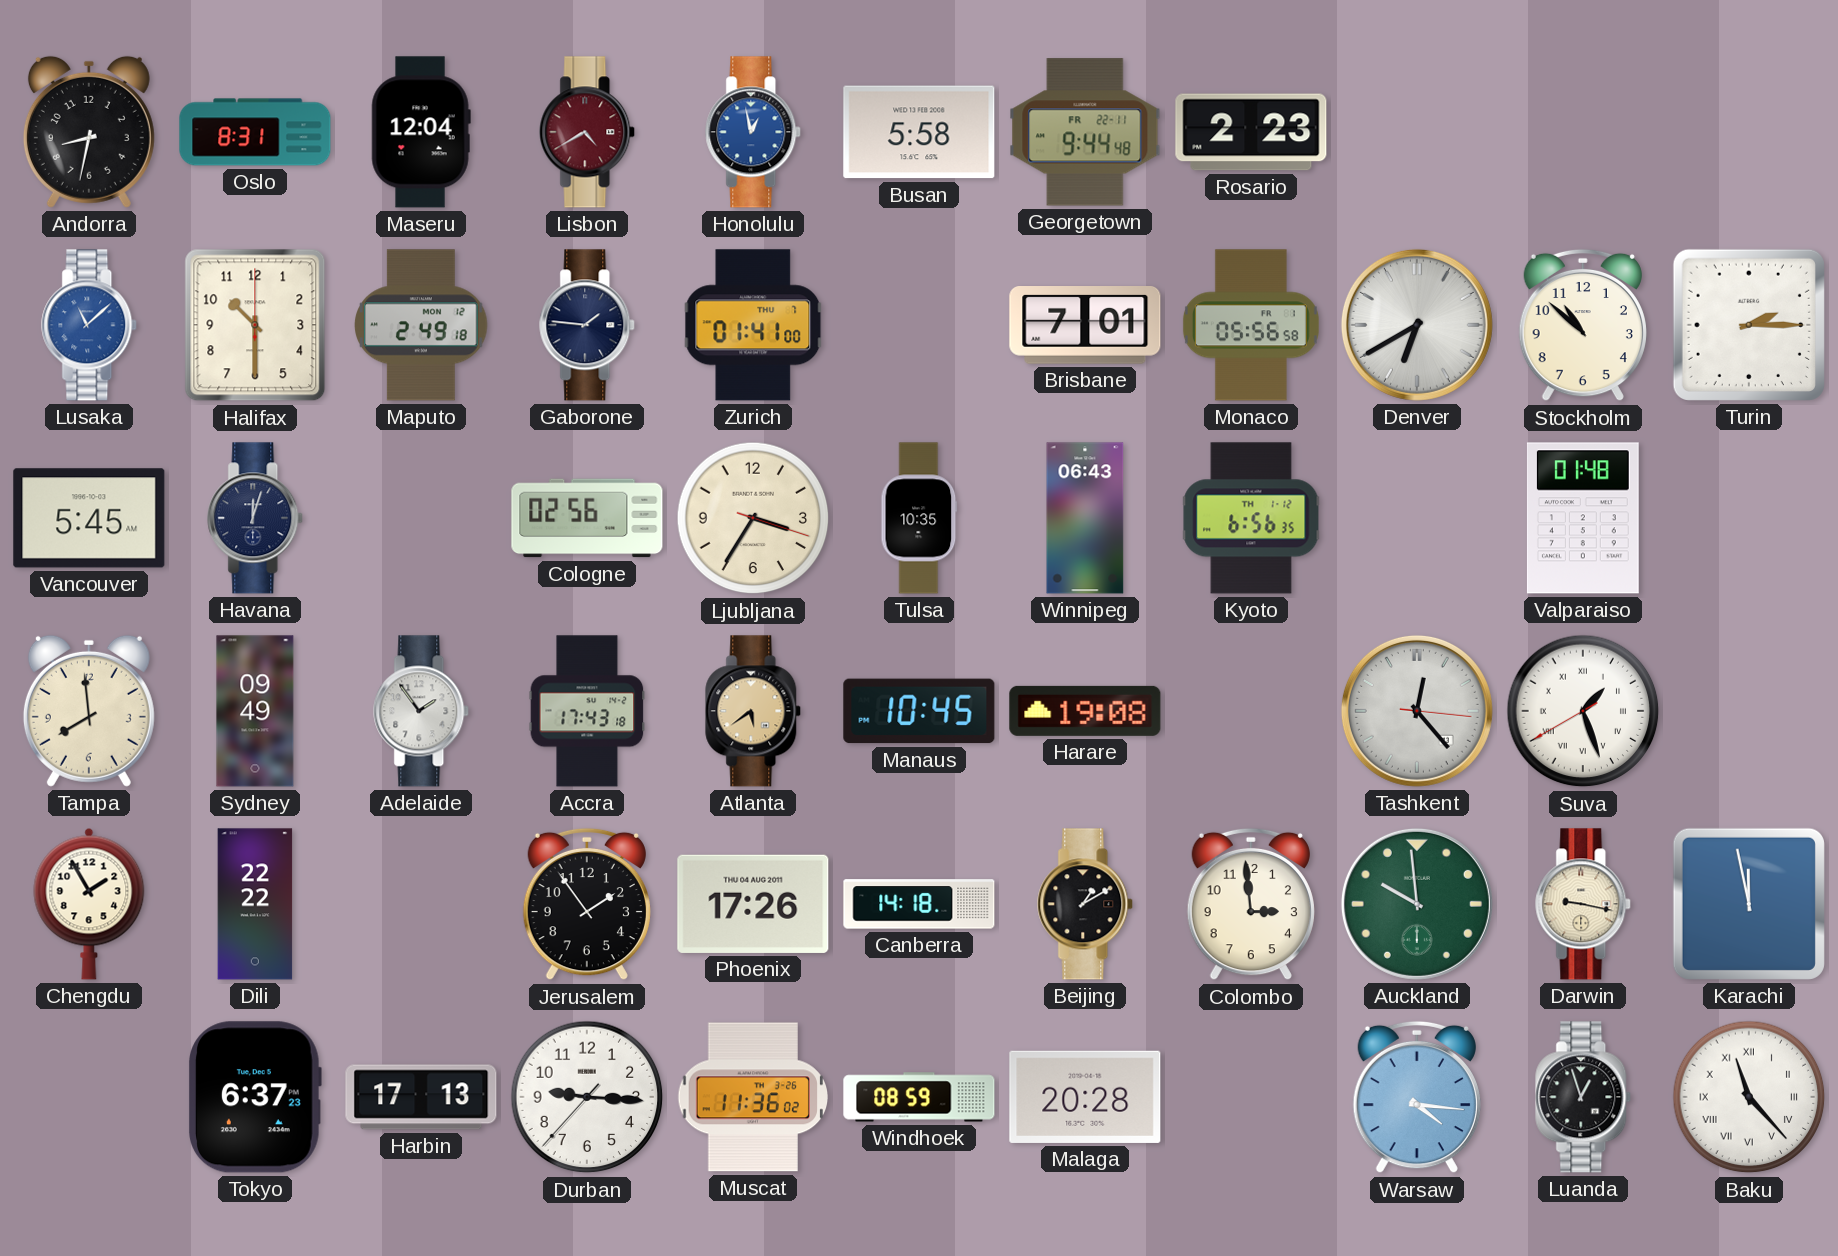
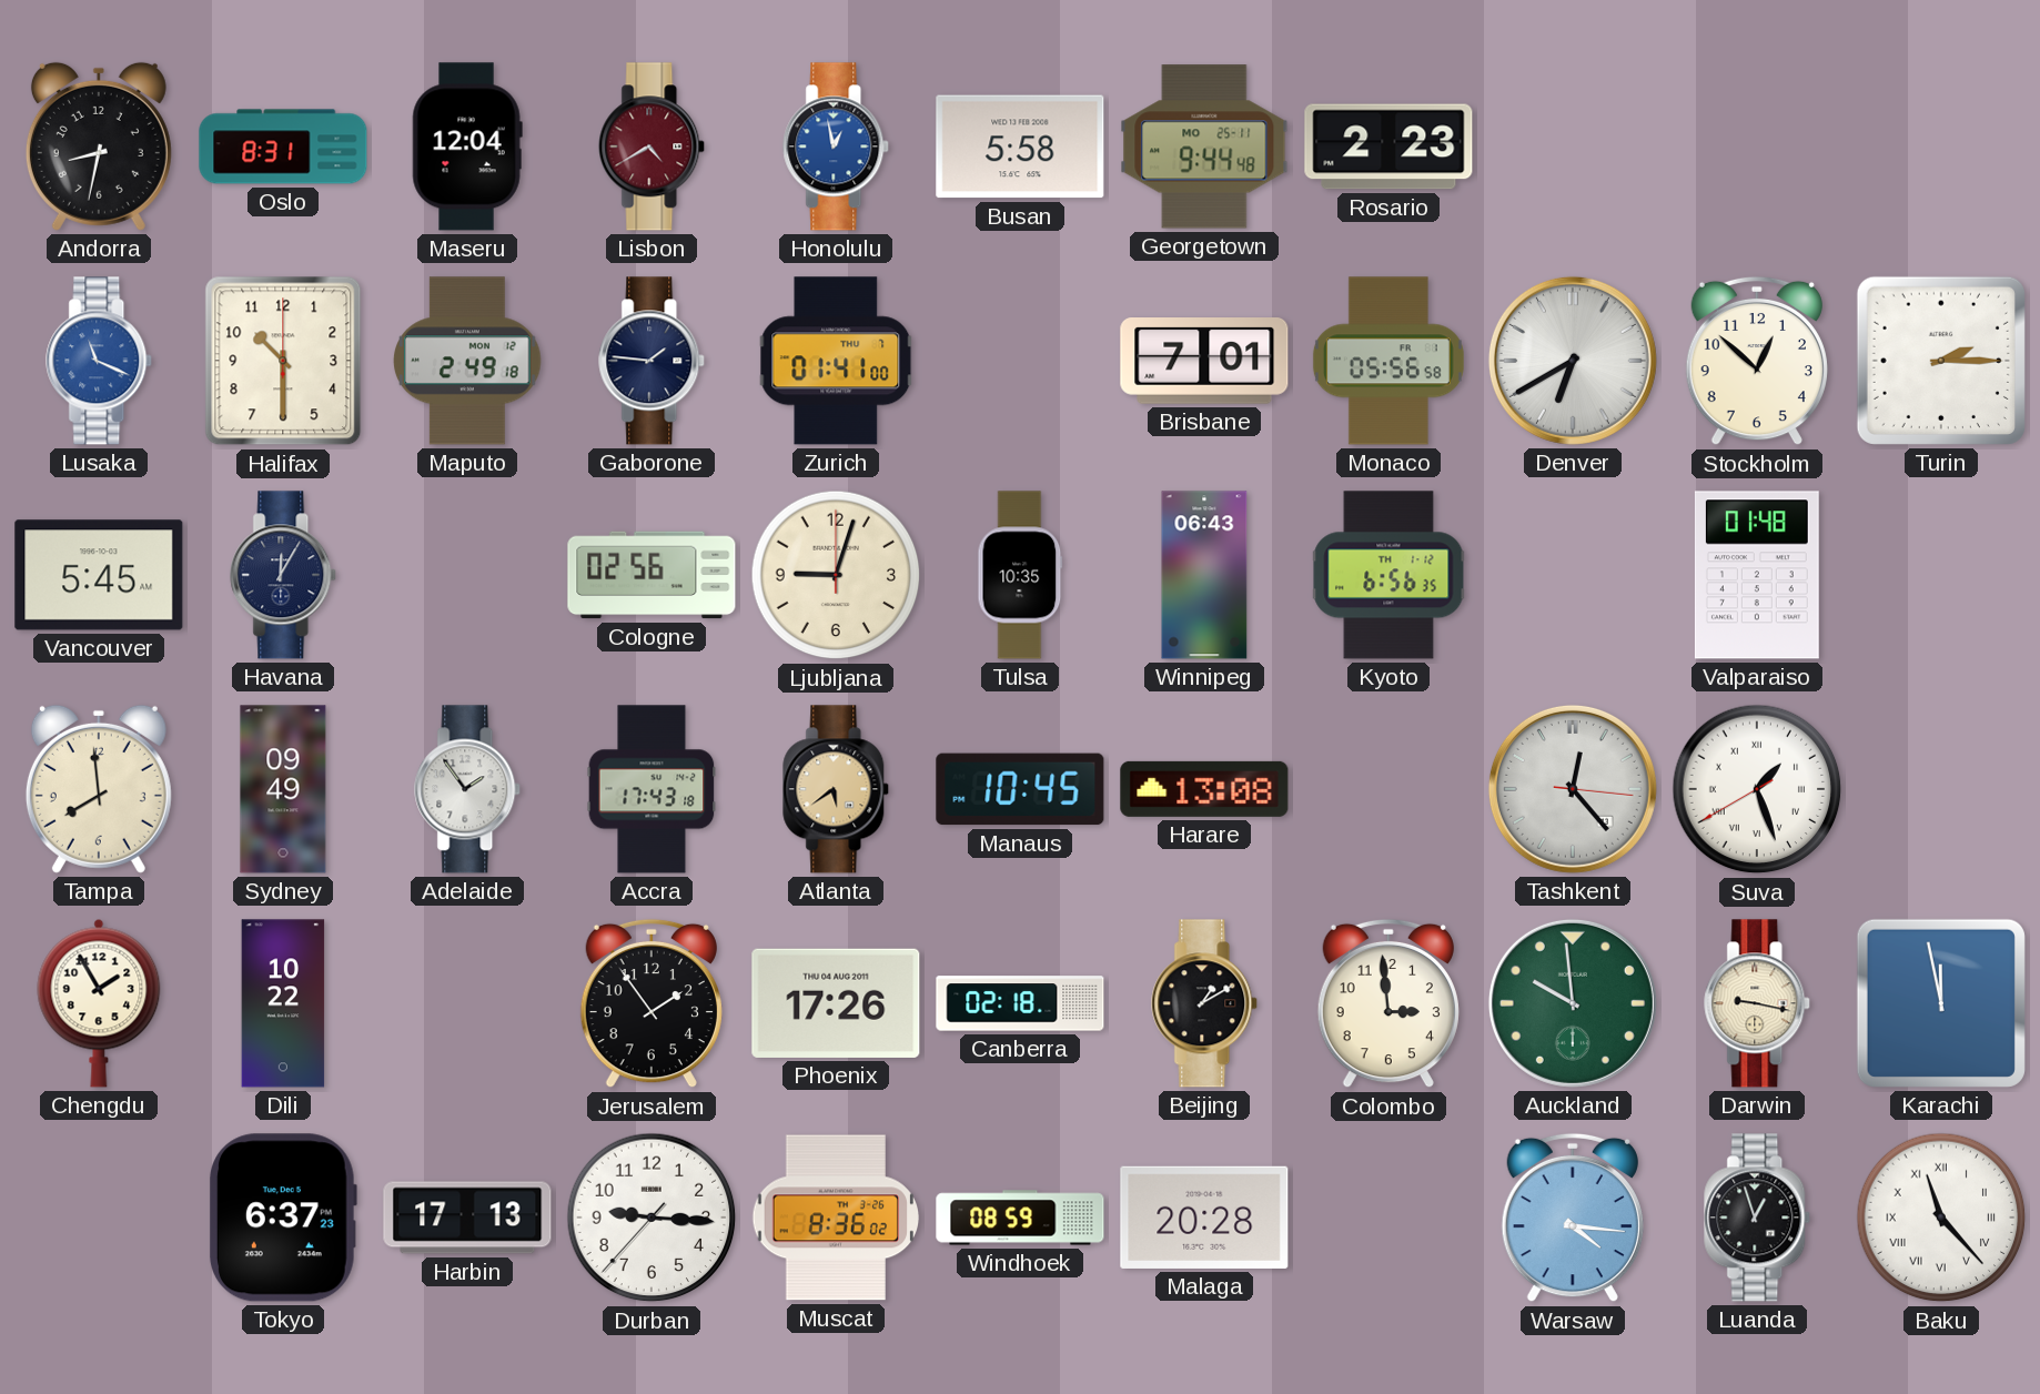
Georgetown date: FR 22-11 -> MO 25-11 (1204, 147)
Lusaka: 11:08 -> 11:19 (100, 361)
Stockholm: 10:52 -> 12:52 (1757, 361)
Havana: 12:03 -> 12:05 (284, 575)
Ljubljana: 3:35 -> 9:03 (836, 575)
Harare: 19:08 -> 13:08 (1204, 789)
Dili: 22:22 -> 10:22 (283, 1003)
Canberra: 14:18 -> 02:18 (1020, 1003)
Muscat: 11:36 -> 8:36 (835, 1218)
